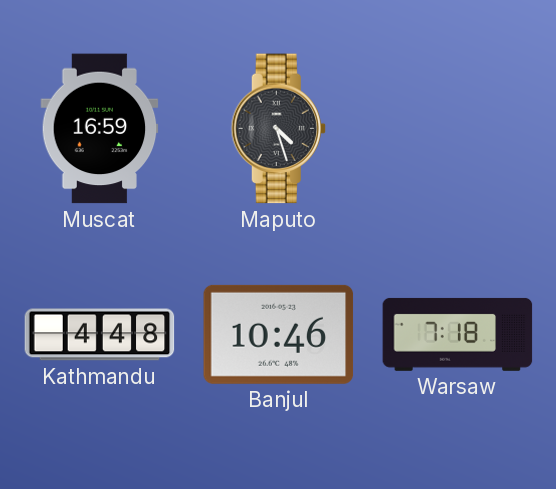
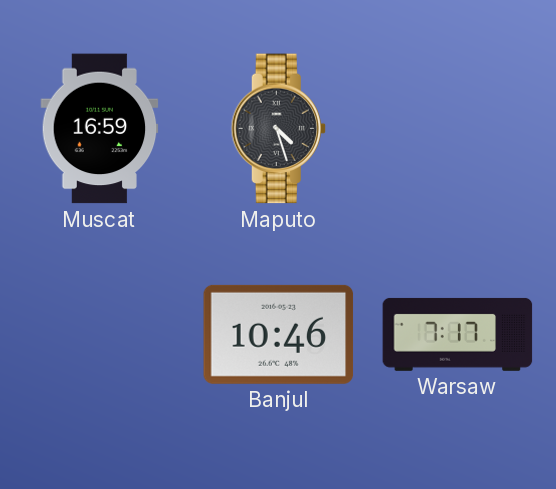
Kathmandu: 4:48 -> none (100, 335)
Warsaw: 7:18 -> 7:17 (458, 334)
